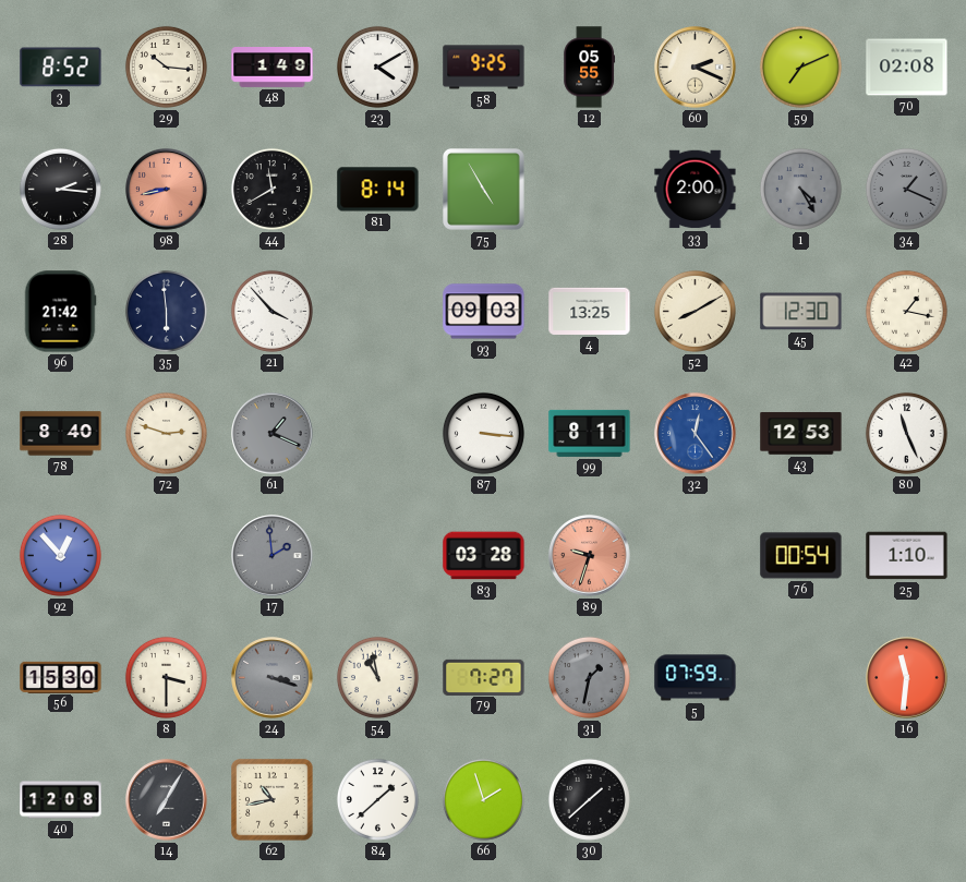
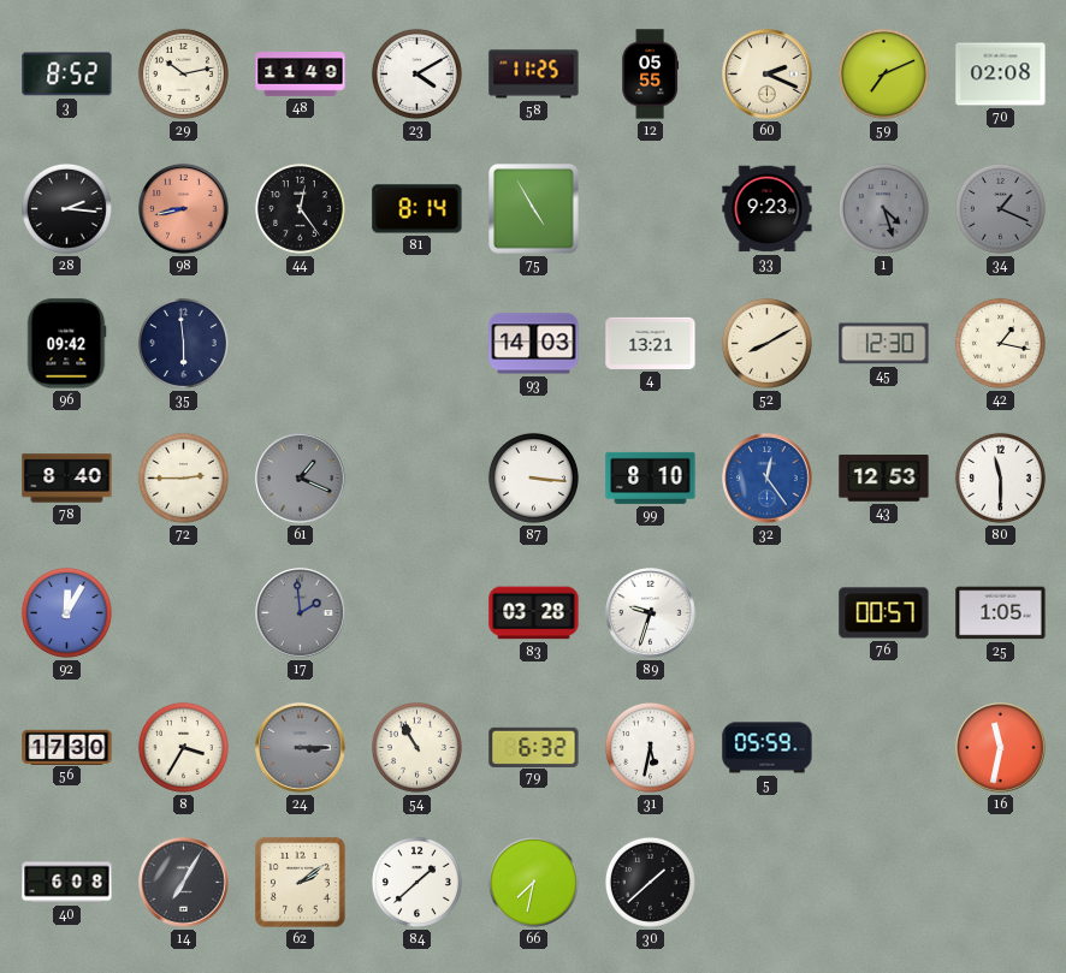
29: 10:16 -> 10:13 (183, 73)
48: 1:49 -> 11:49 (301, 75)
58: 9:25 -> 11:25 (534, 75)
44: 11:40 -> 12:24 (300, 208)
33: 2:00 -> 9:23 (768, 209)
1: 4:25 -> 4:27 (883, 208)
96: 21:42 -> 09:42 (66, 344)
21: 3:53 -> none (271, 311)
93: 09:03 -> 14:03 (534, 344)
4: 13:25 -> 13:21 (651, 343)
72: 2:48 -> 2:45 (183, 477)
99: 8:11 -> 8:10 (651, 477)
80: 11:26 -> 11:30 (1000, 477)
92: 12:53 -> 12:05 (66, 612)
89 dial: salmon -> white (651, 613)
76: 00:54 -> 00:57 (884, 613)
25: 1:10 -> 1:05 (1001, 613)
56: 15:30 -> 17:30 (67, 747)
8: 3:30 -> 3:35 (183, 747)
24: 3:18 -> 3:15 (301, 748)
54: 10:58 -> 10:55 (416, 747)
79: 7:27 -> 6:32 (534, 747)
31: 1:32 -> 5:32 (650, 747)
31 dial: grey -> white (650, 747)
5: 07:59 -> 05:59 (768, 748)
16: 11:31 -> 11:32 (1001, 748)
40: 12:08 -> 6:08 (67, 883)
62: 10:43 -> 2:09 (301, 883)
66: 1:57 -> 7:32 (533, 882)
